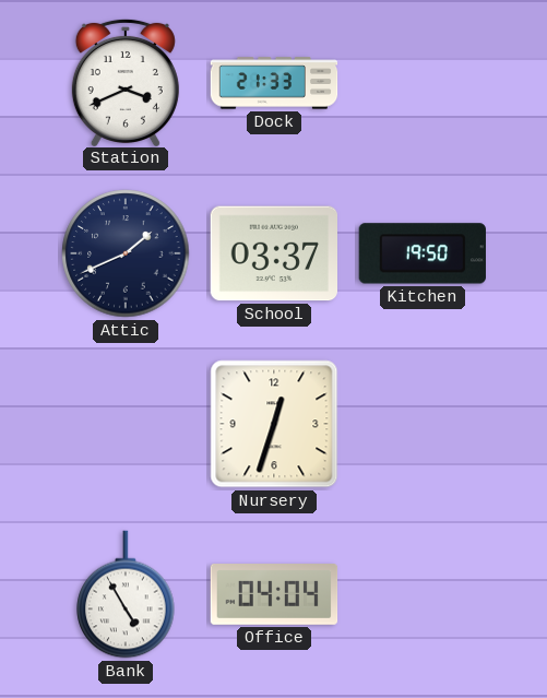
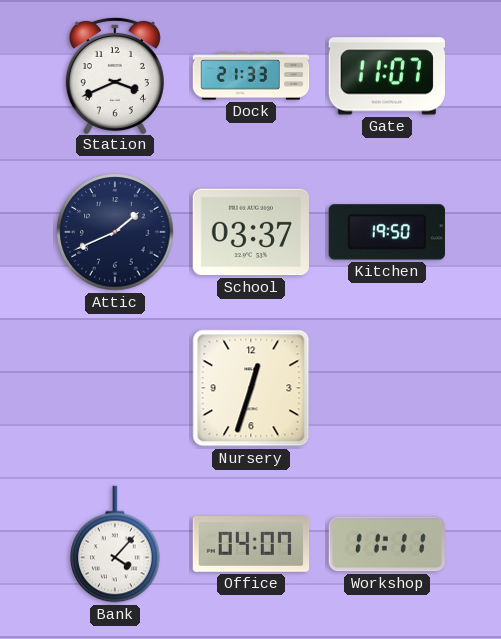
Gate: none -> 11:07 (386, 76)
Bank: 4:55 -> 4:07 (115, 544)
Office: 04:04 -> 04:07 (251, 545)
Workshop: none -> 11:11 (386, 544)
